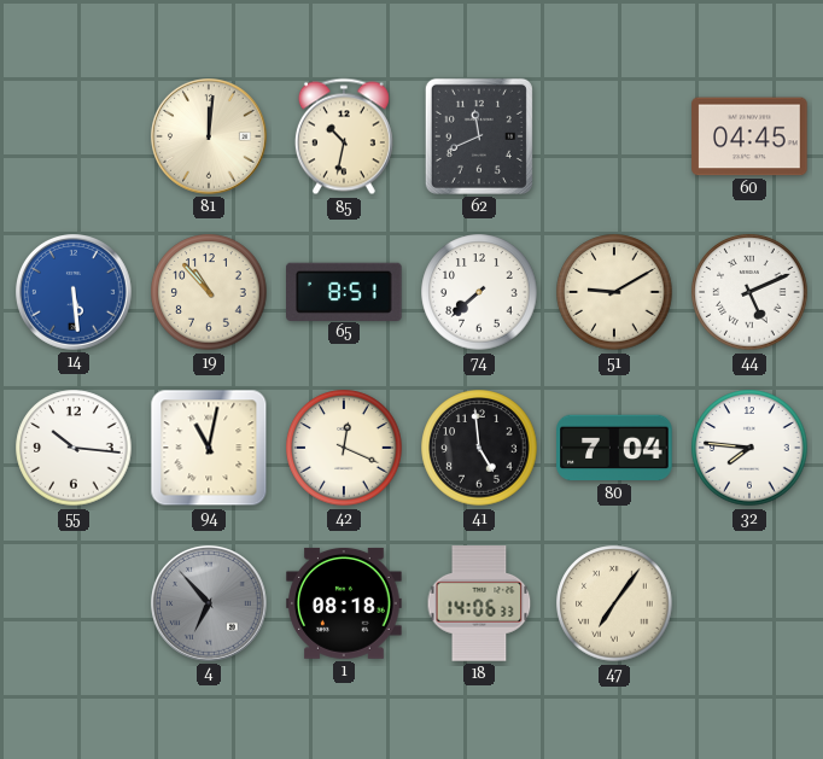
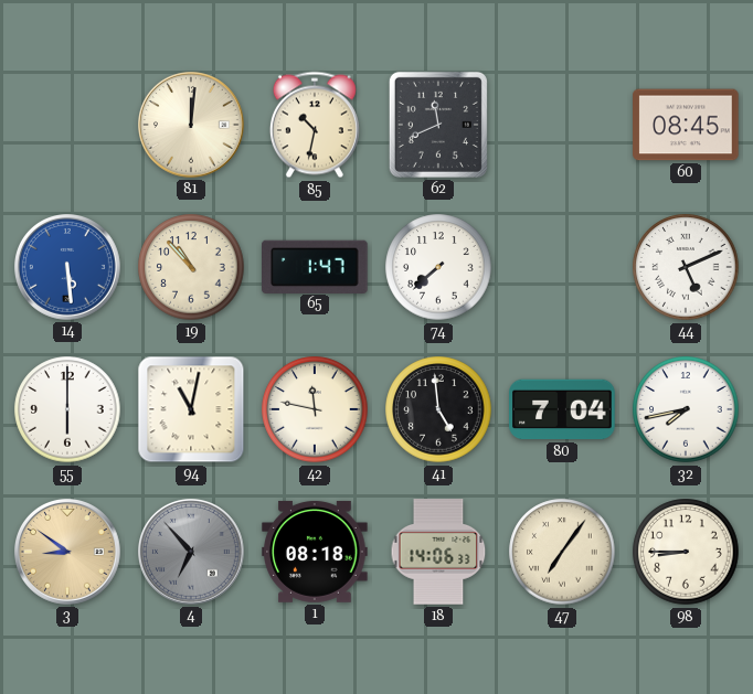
60: 04:45 -> 08:45 (686, 125)
65: 8:51 -> 1:47 (315, 266)
51: 9:10 -> none (614, 292)
55: 10:16 -> 6:00 (67, 409)
42: 12:19 -> 11:47 (315, 409)
32: 7:46 -> 7:43 (686, 409)
3: none -> 8:51 (68, 553)
98: none -> 8:45 (686, 552)
